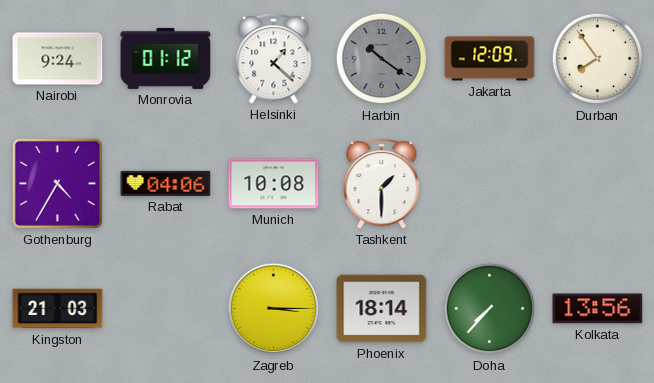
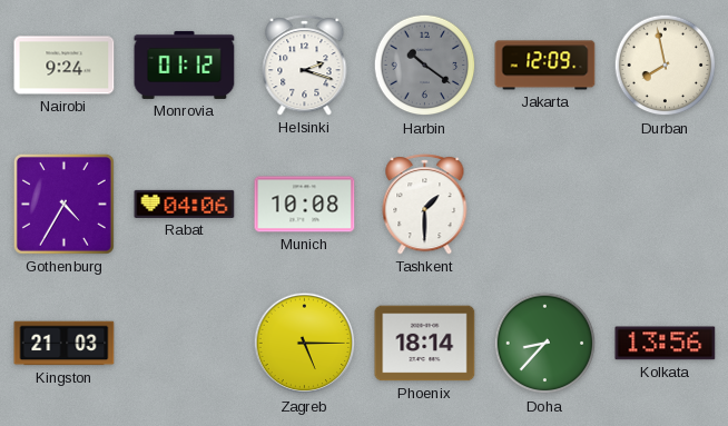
Helsinki: 1:22 -> 2:18 (305, 66)
Durban: 7:54 -> 7:58 (666, 66)
Zagreb: 3:15 -> 5:15 (305, 344)
Doha: 7:37 -> 8:37 (545, 344)
